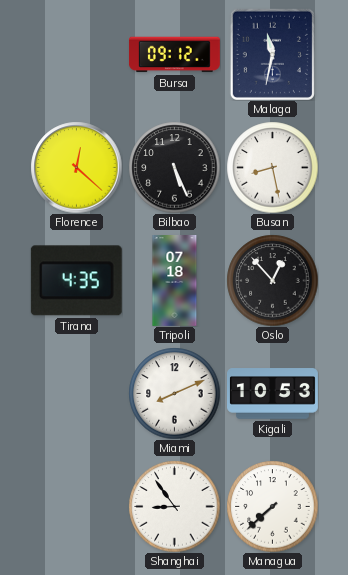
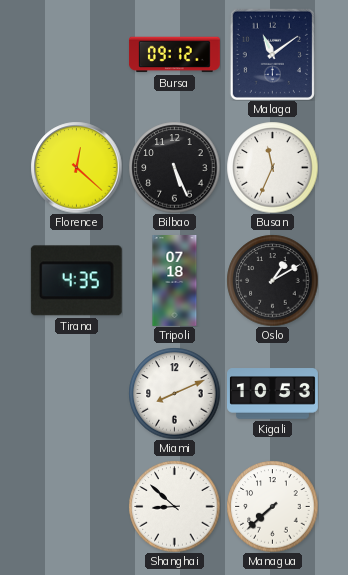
Malaga: 11:32 -> 11:09 (272, 54)
Busan: 8:28 -> 11:34 (272, 167)
Oslo: 12:53 -> 1:10 (272, 280)
Shanghai: 8:54 -> 8:52 (174, 506)
